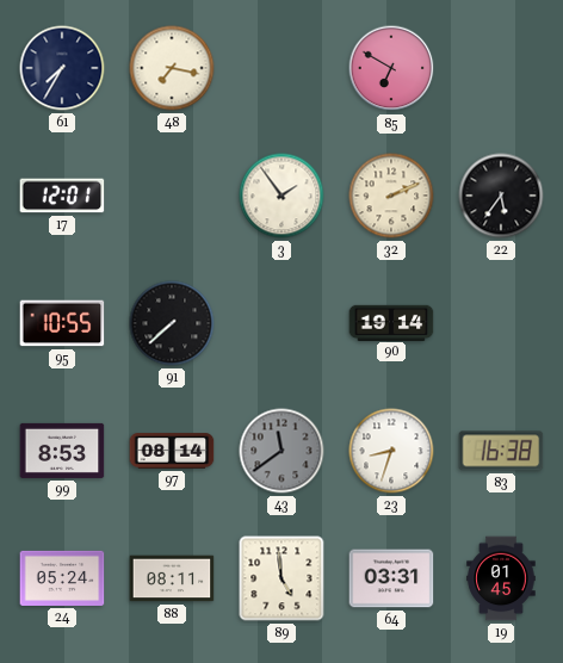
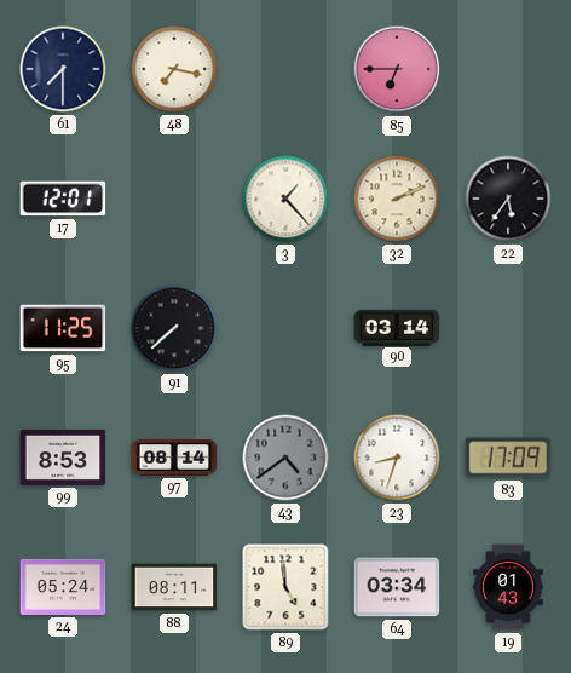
61: 7:35 -> 7:30 (63, 69)
85: 6:50 -> 6:45 (397, 69)
3: 1:54 -> 1:23 (285, 199)
95: 10:55 -> 11:25 (63, 328)
90: 19:14 -> 03:14 (397, 327)
43: 11:39 -> 4:39 (285, 458)
83: 16:38 -> 17:09 (508, 458)
64: 03:31 -> 03:34 (397, 587)
19: 01:45 -> 01:43 (508, 587)
